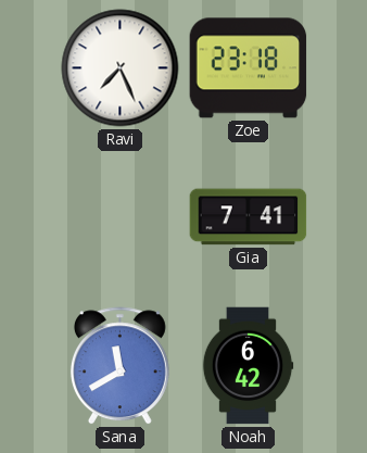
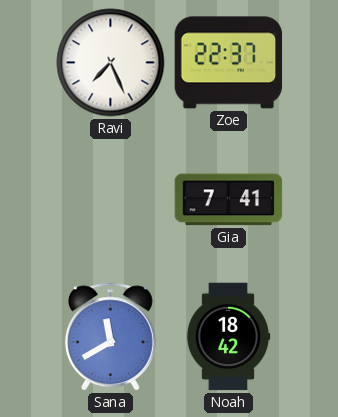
Zoe: 23:18 -> 22:37 (229, 63)
Noah: 6:42 -> 18:42 (228, 337)
